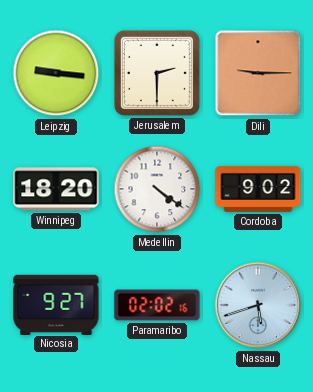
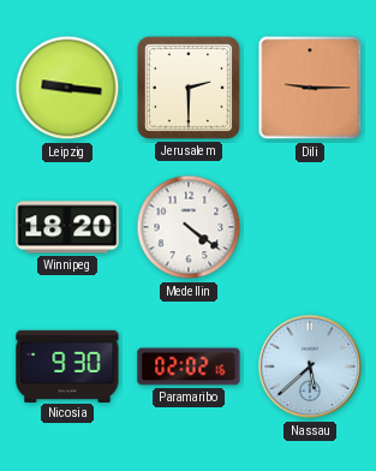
Cordoba: 9:02 -> none (258, 189)
Nicosia: 9:27 -> 9:30 (67, 365)
Nassau: 5:42 -> 5:38 (310, 366)
